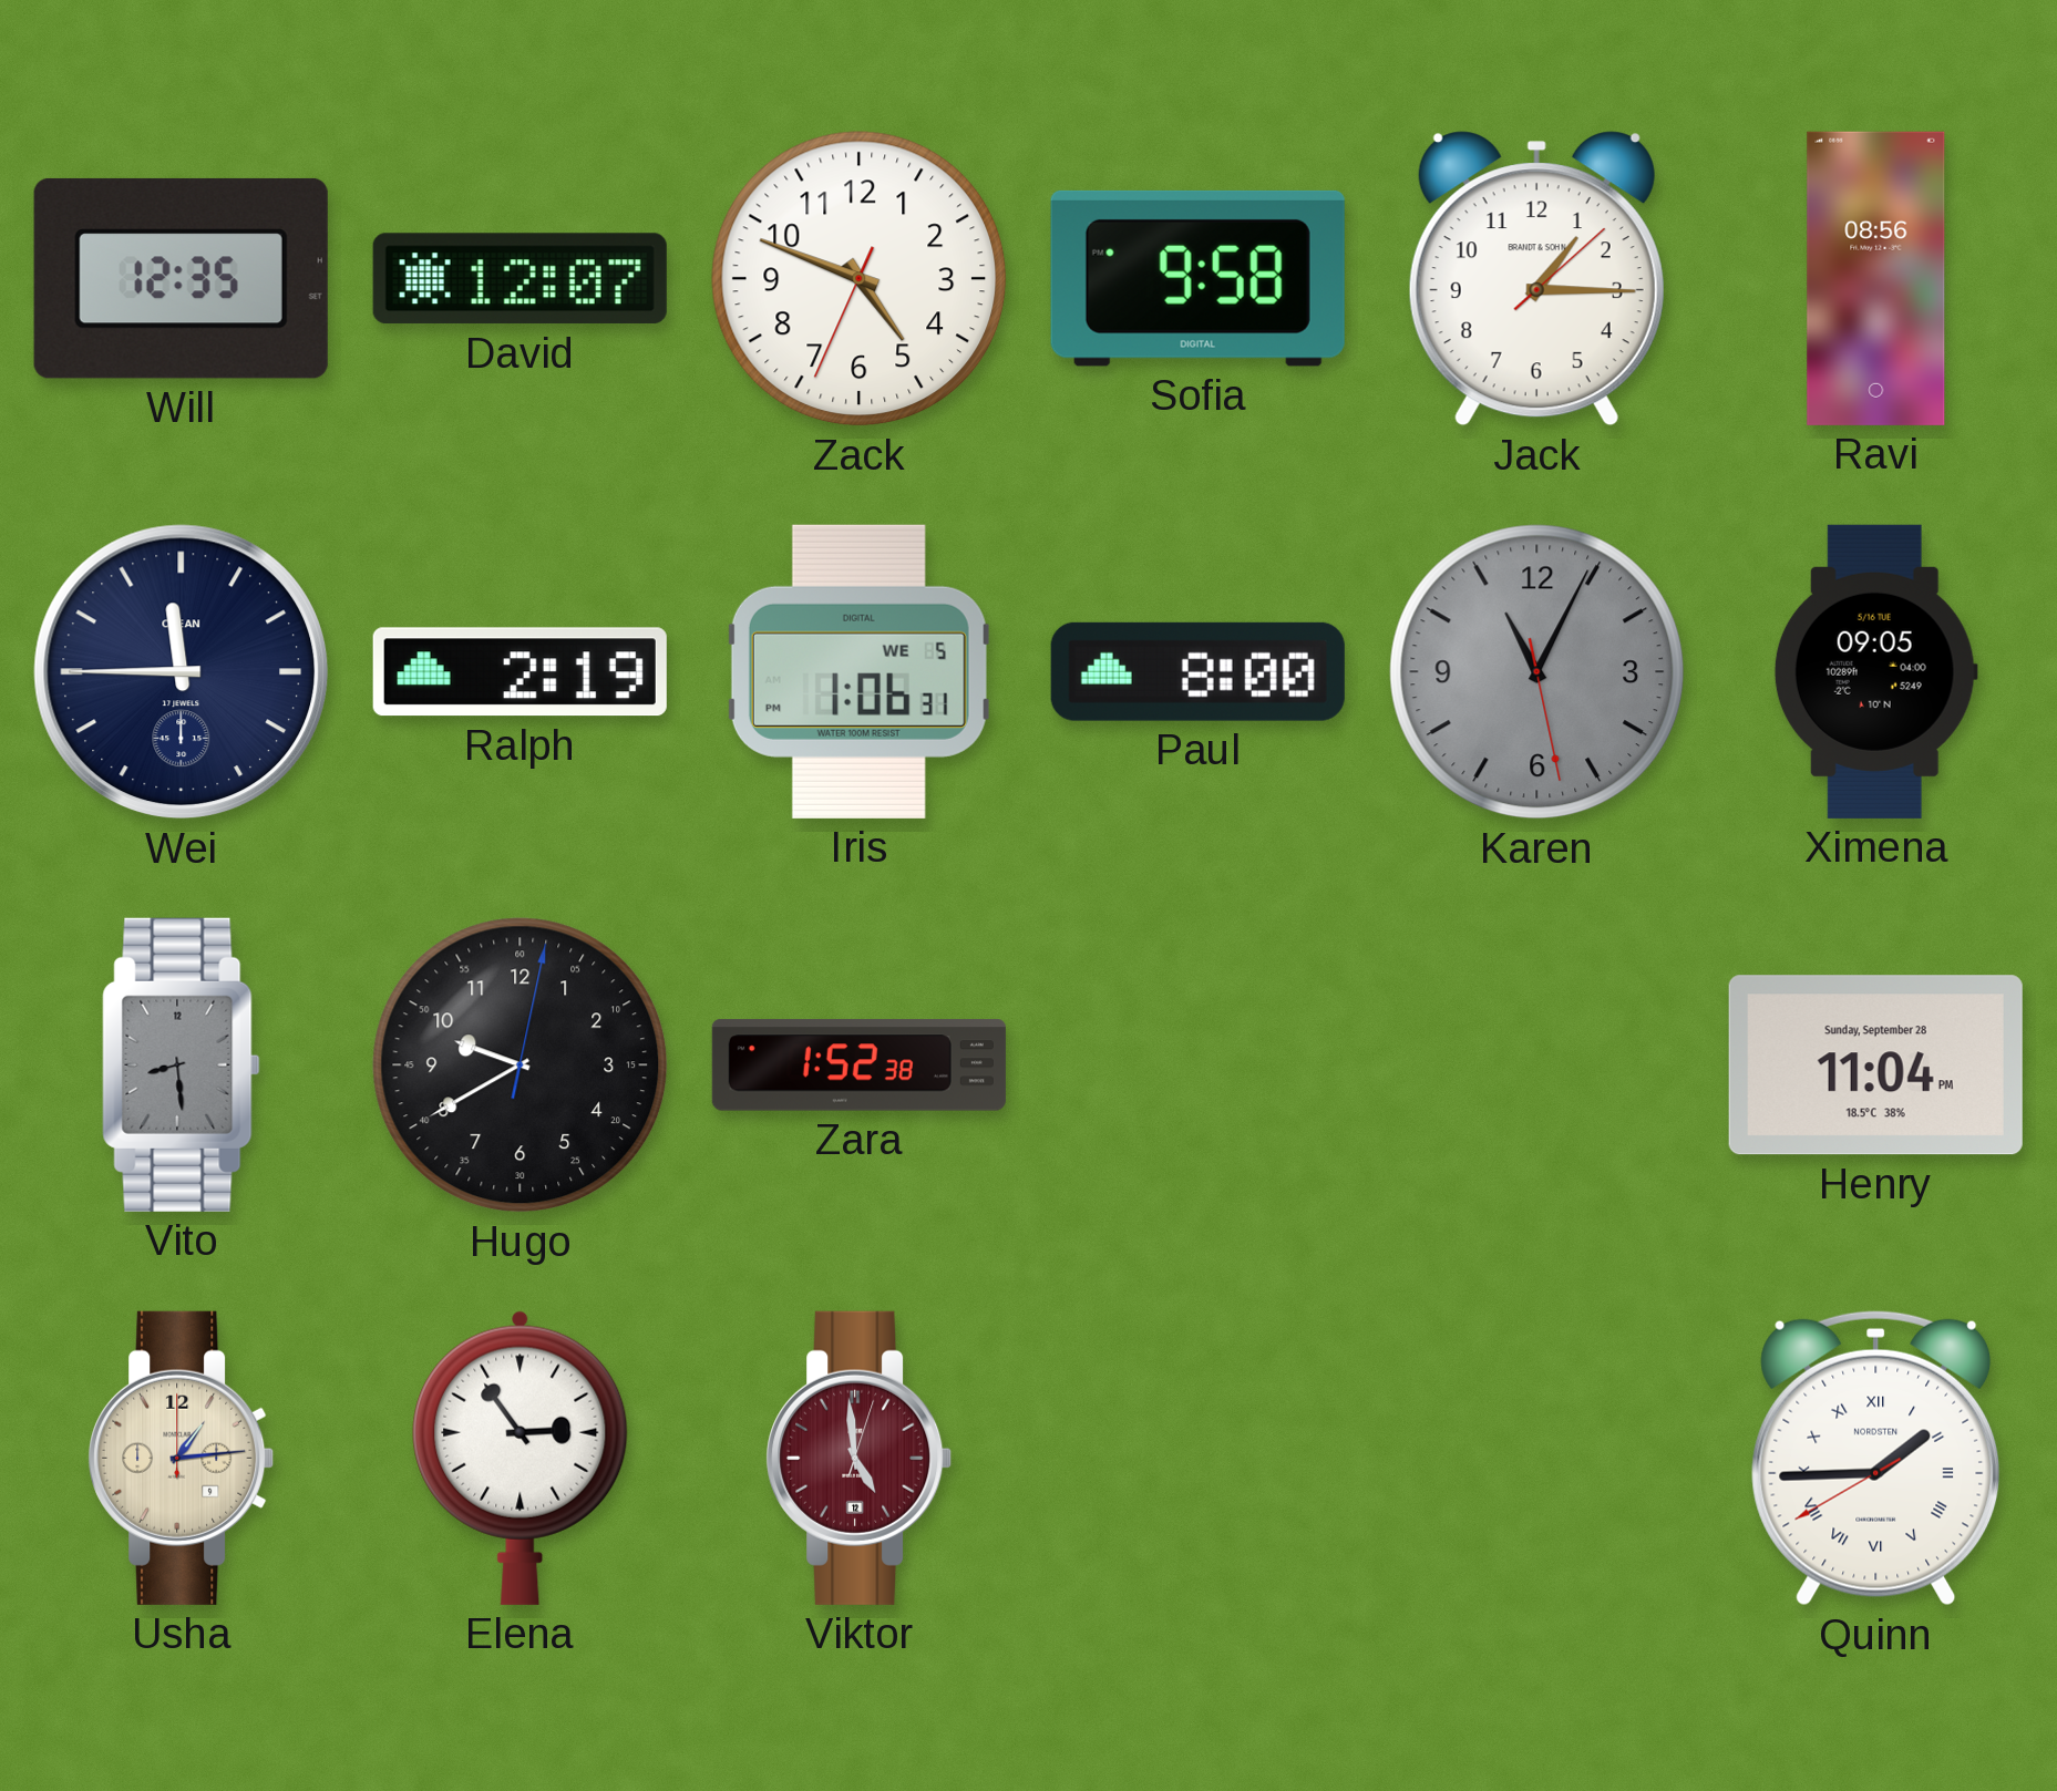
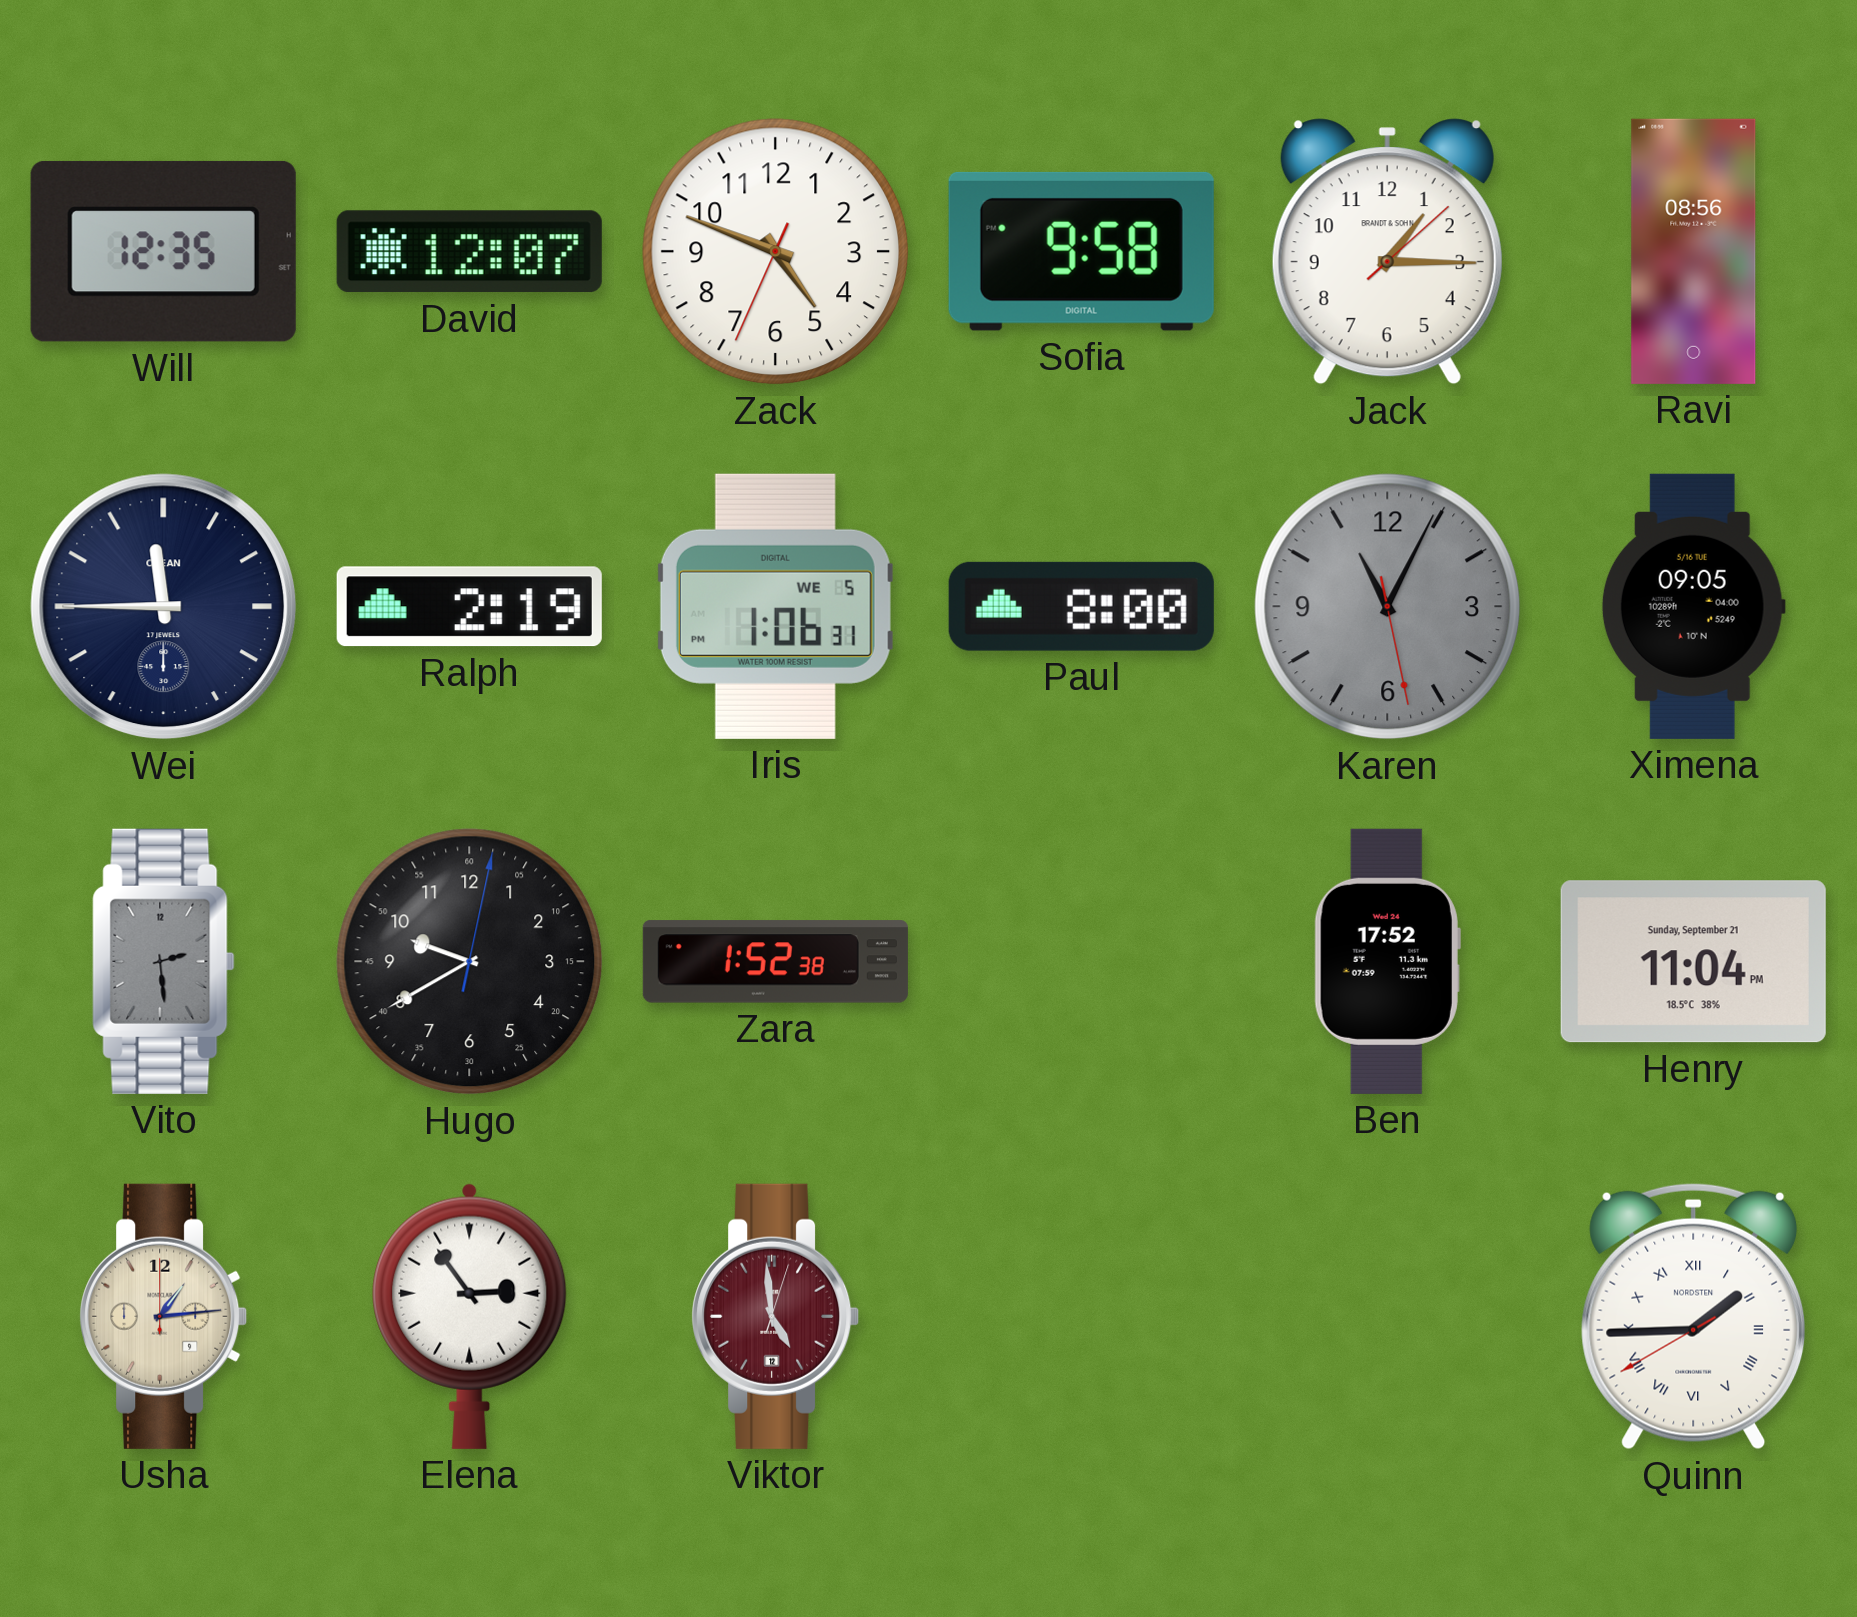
Vito: 8:29 -> 2:29 (164, 961)
Ben: none -> 17:52 (1387, 961)
Henry date: Sunday, September 28 -> Sunday, September 21 (1693, 962)
